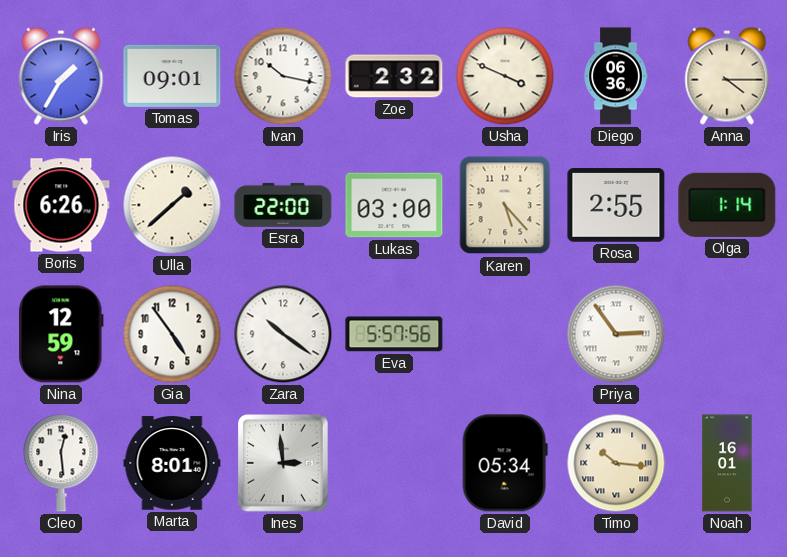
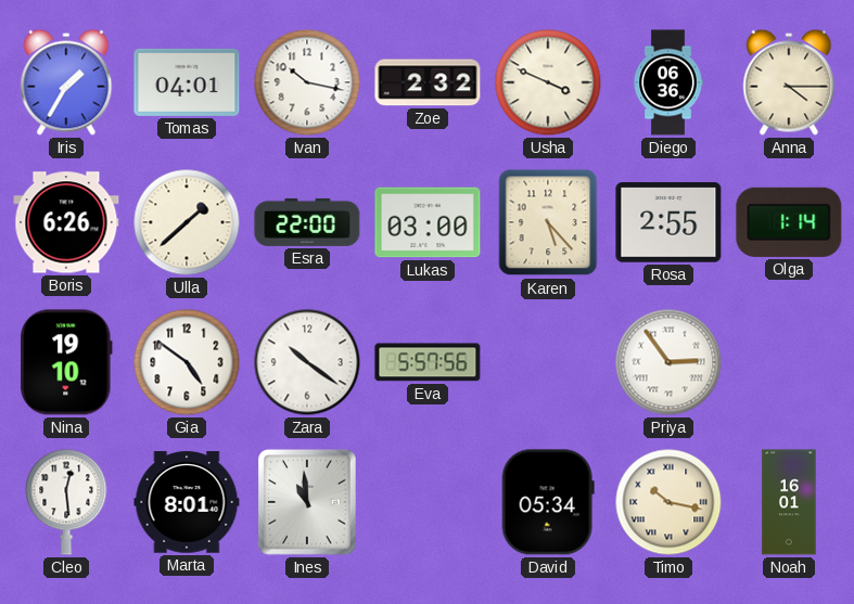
Tomas: 09:01 -> 04:01 (187, 82)
Nina: 12:59 -> 19:10 (66, 362)
Gia: 4:54 -> 4:51 (187, 362)
Ines: 2:59 -> 10:59 (308, 502)
Timo: 10:16 -> 10:17 (668, 502)
